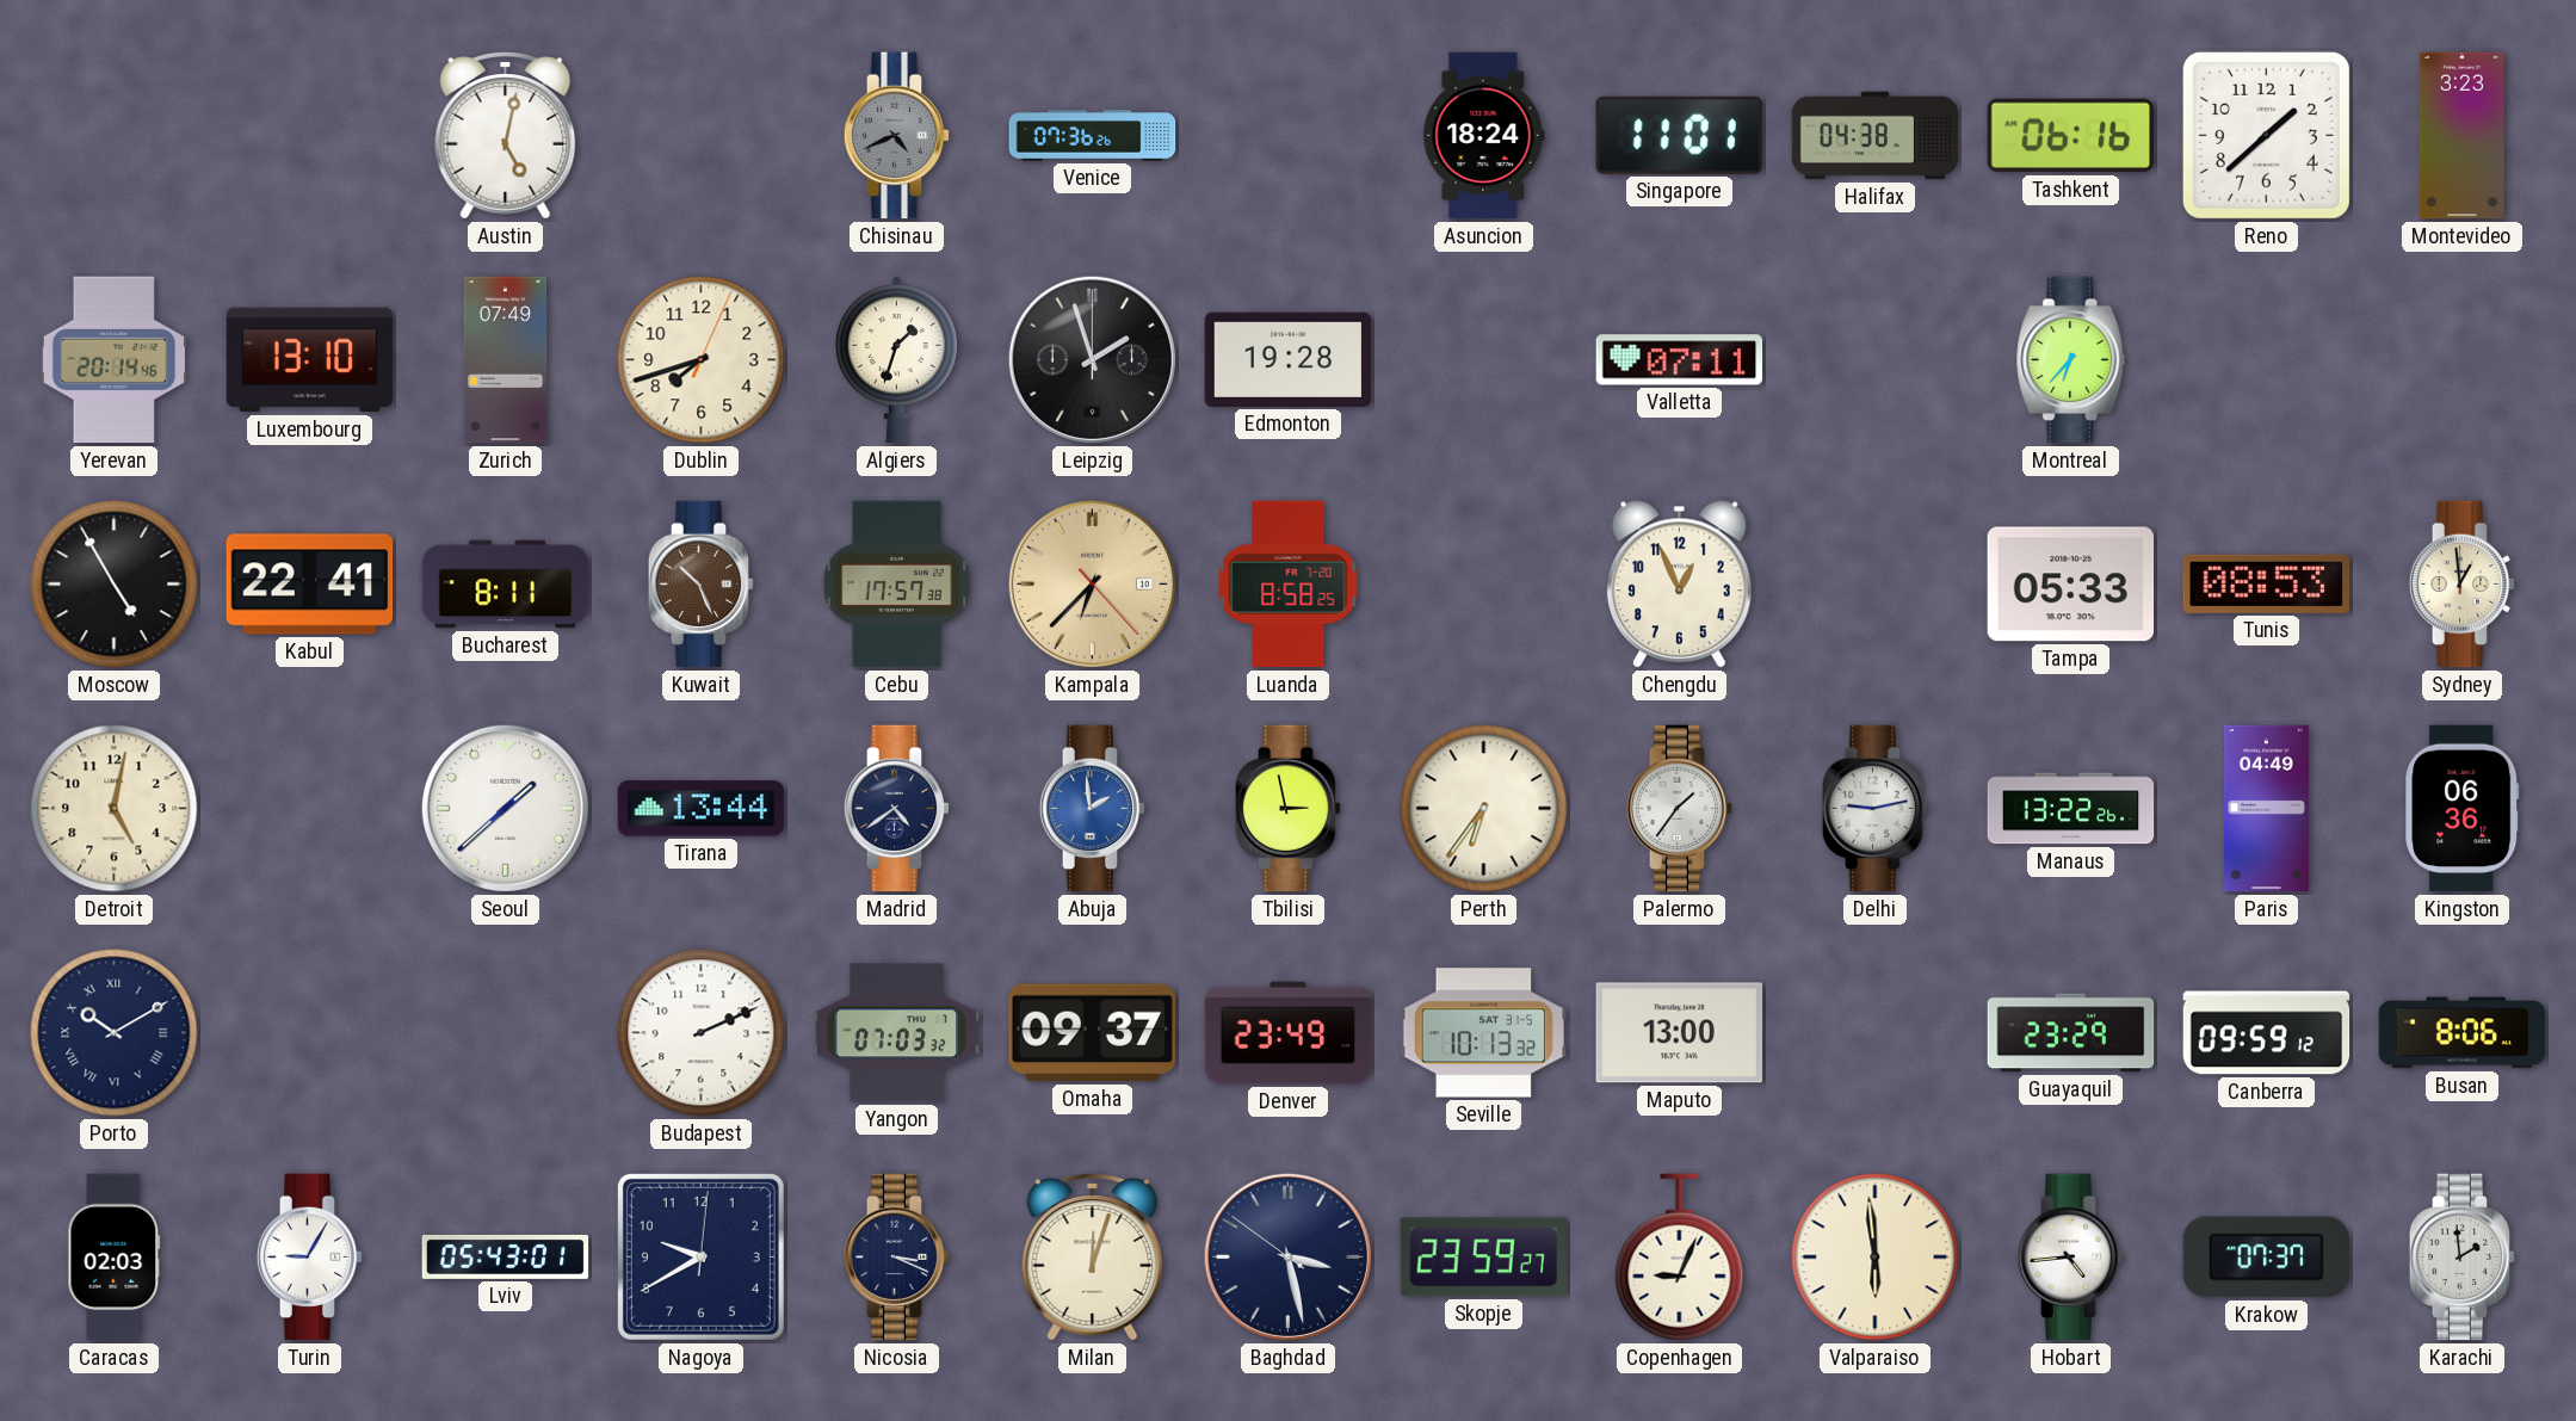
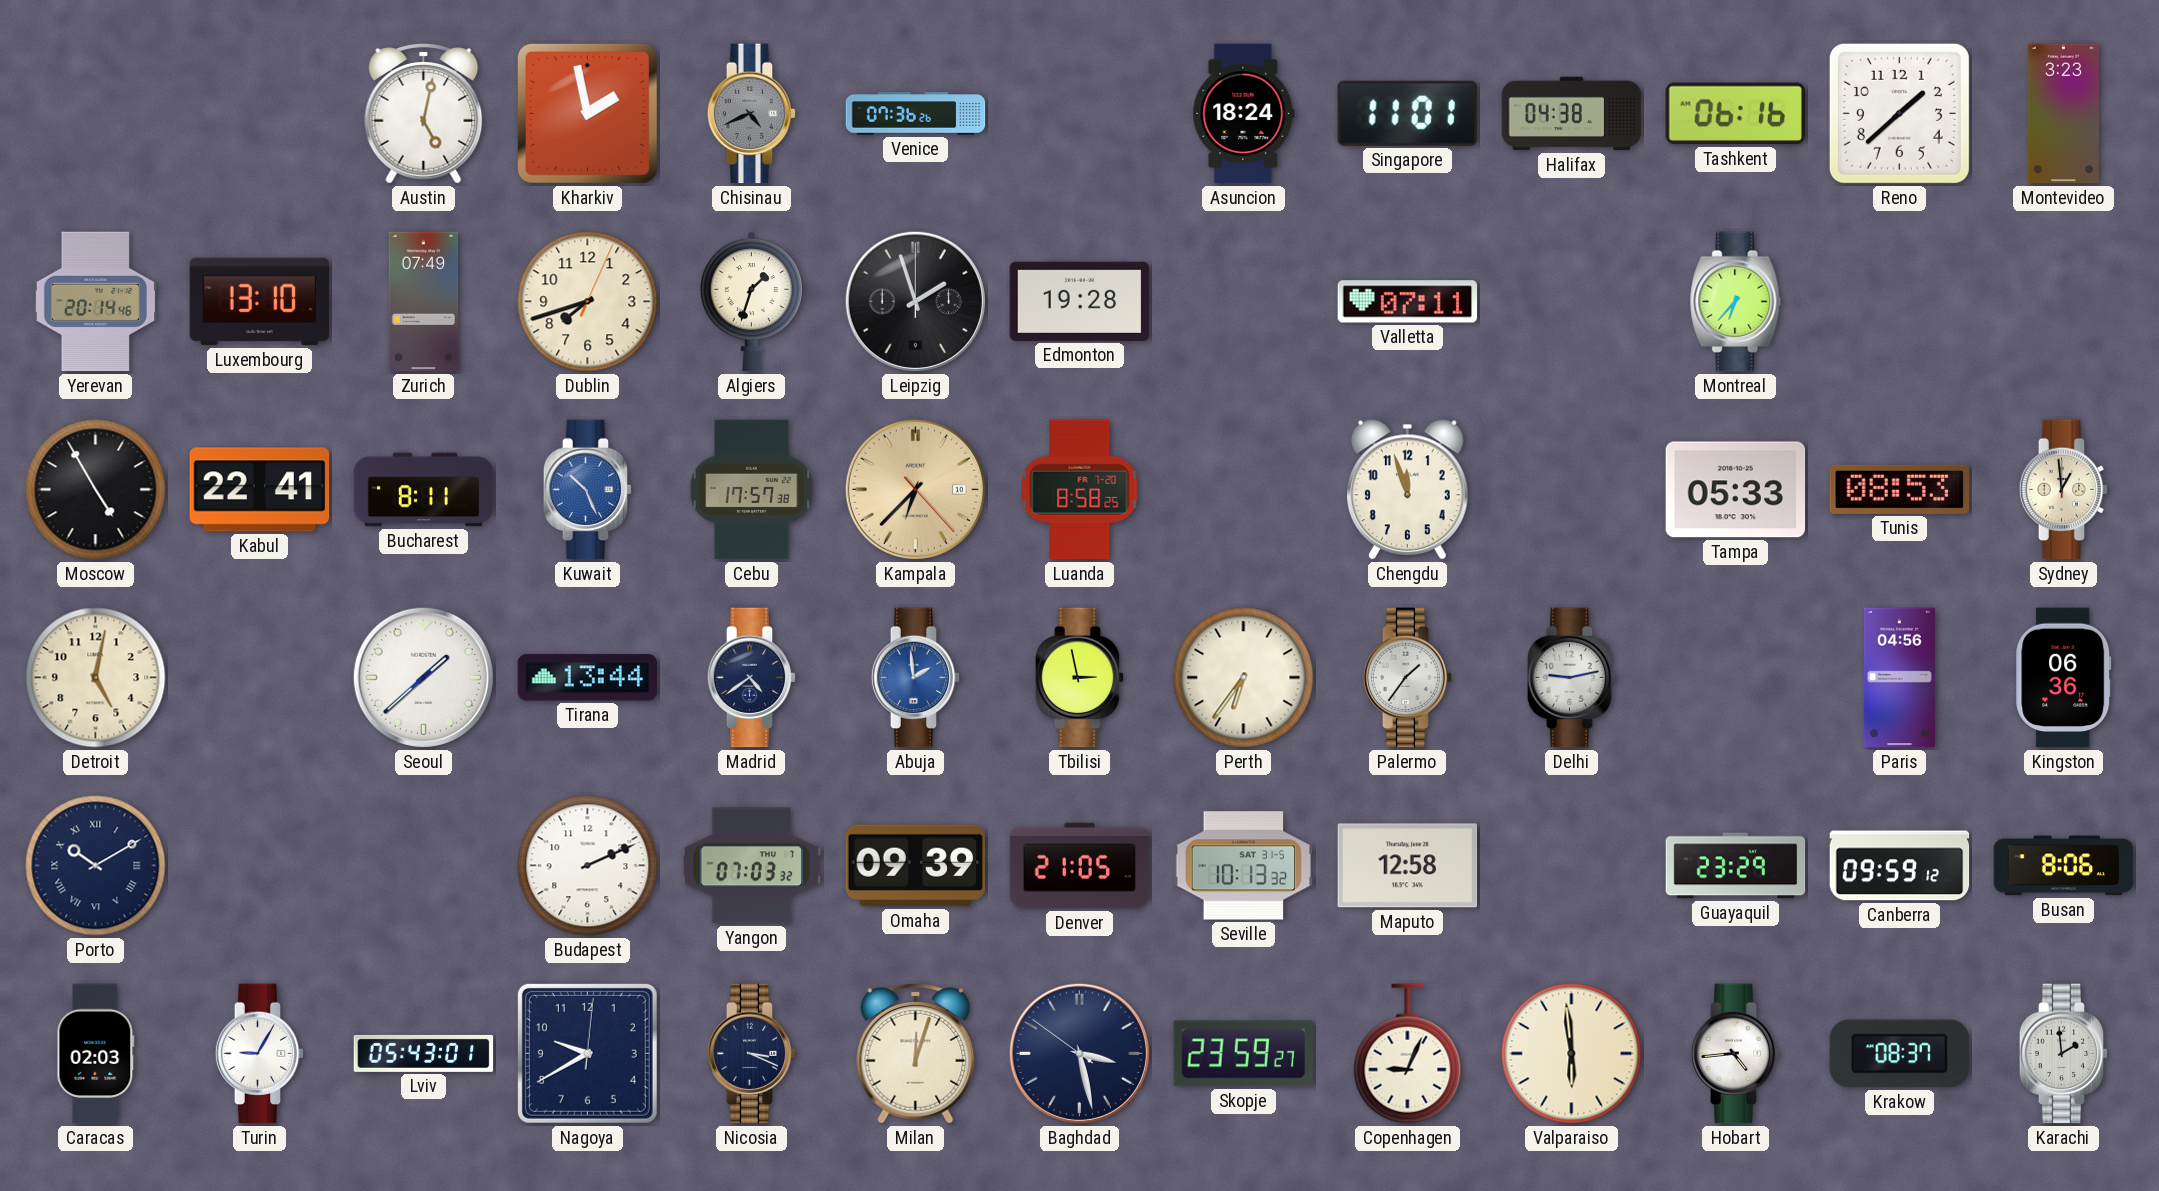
Kharkiv: none -> 1:58 (587, 113)
Kuwait dial: brown -> blue (588, 490)
Chengdu: 12:56 -> 11:57 (1407, 490)
Manaus: 13:22 -> none (2071, 809)
Paris: 04:49 -> 04:56 (1899, 678)
Omaha: 09:37 -> 09:39 (915, 866)
Denver: 23:49 -> 21:05 (1080, 866)
Maputo: 13:00 -> 12:58 (1408, 866)
Krakow: 07:37 -> 08:37 (1899, 1054)
